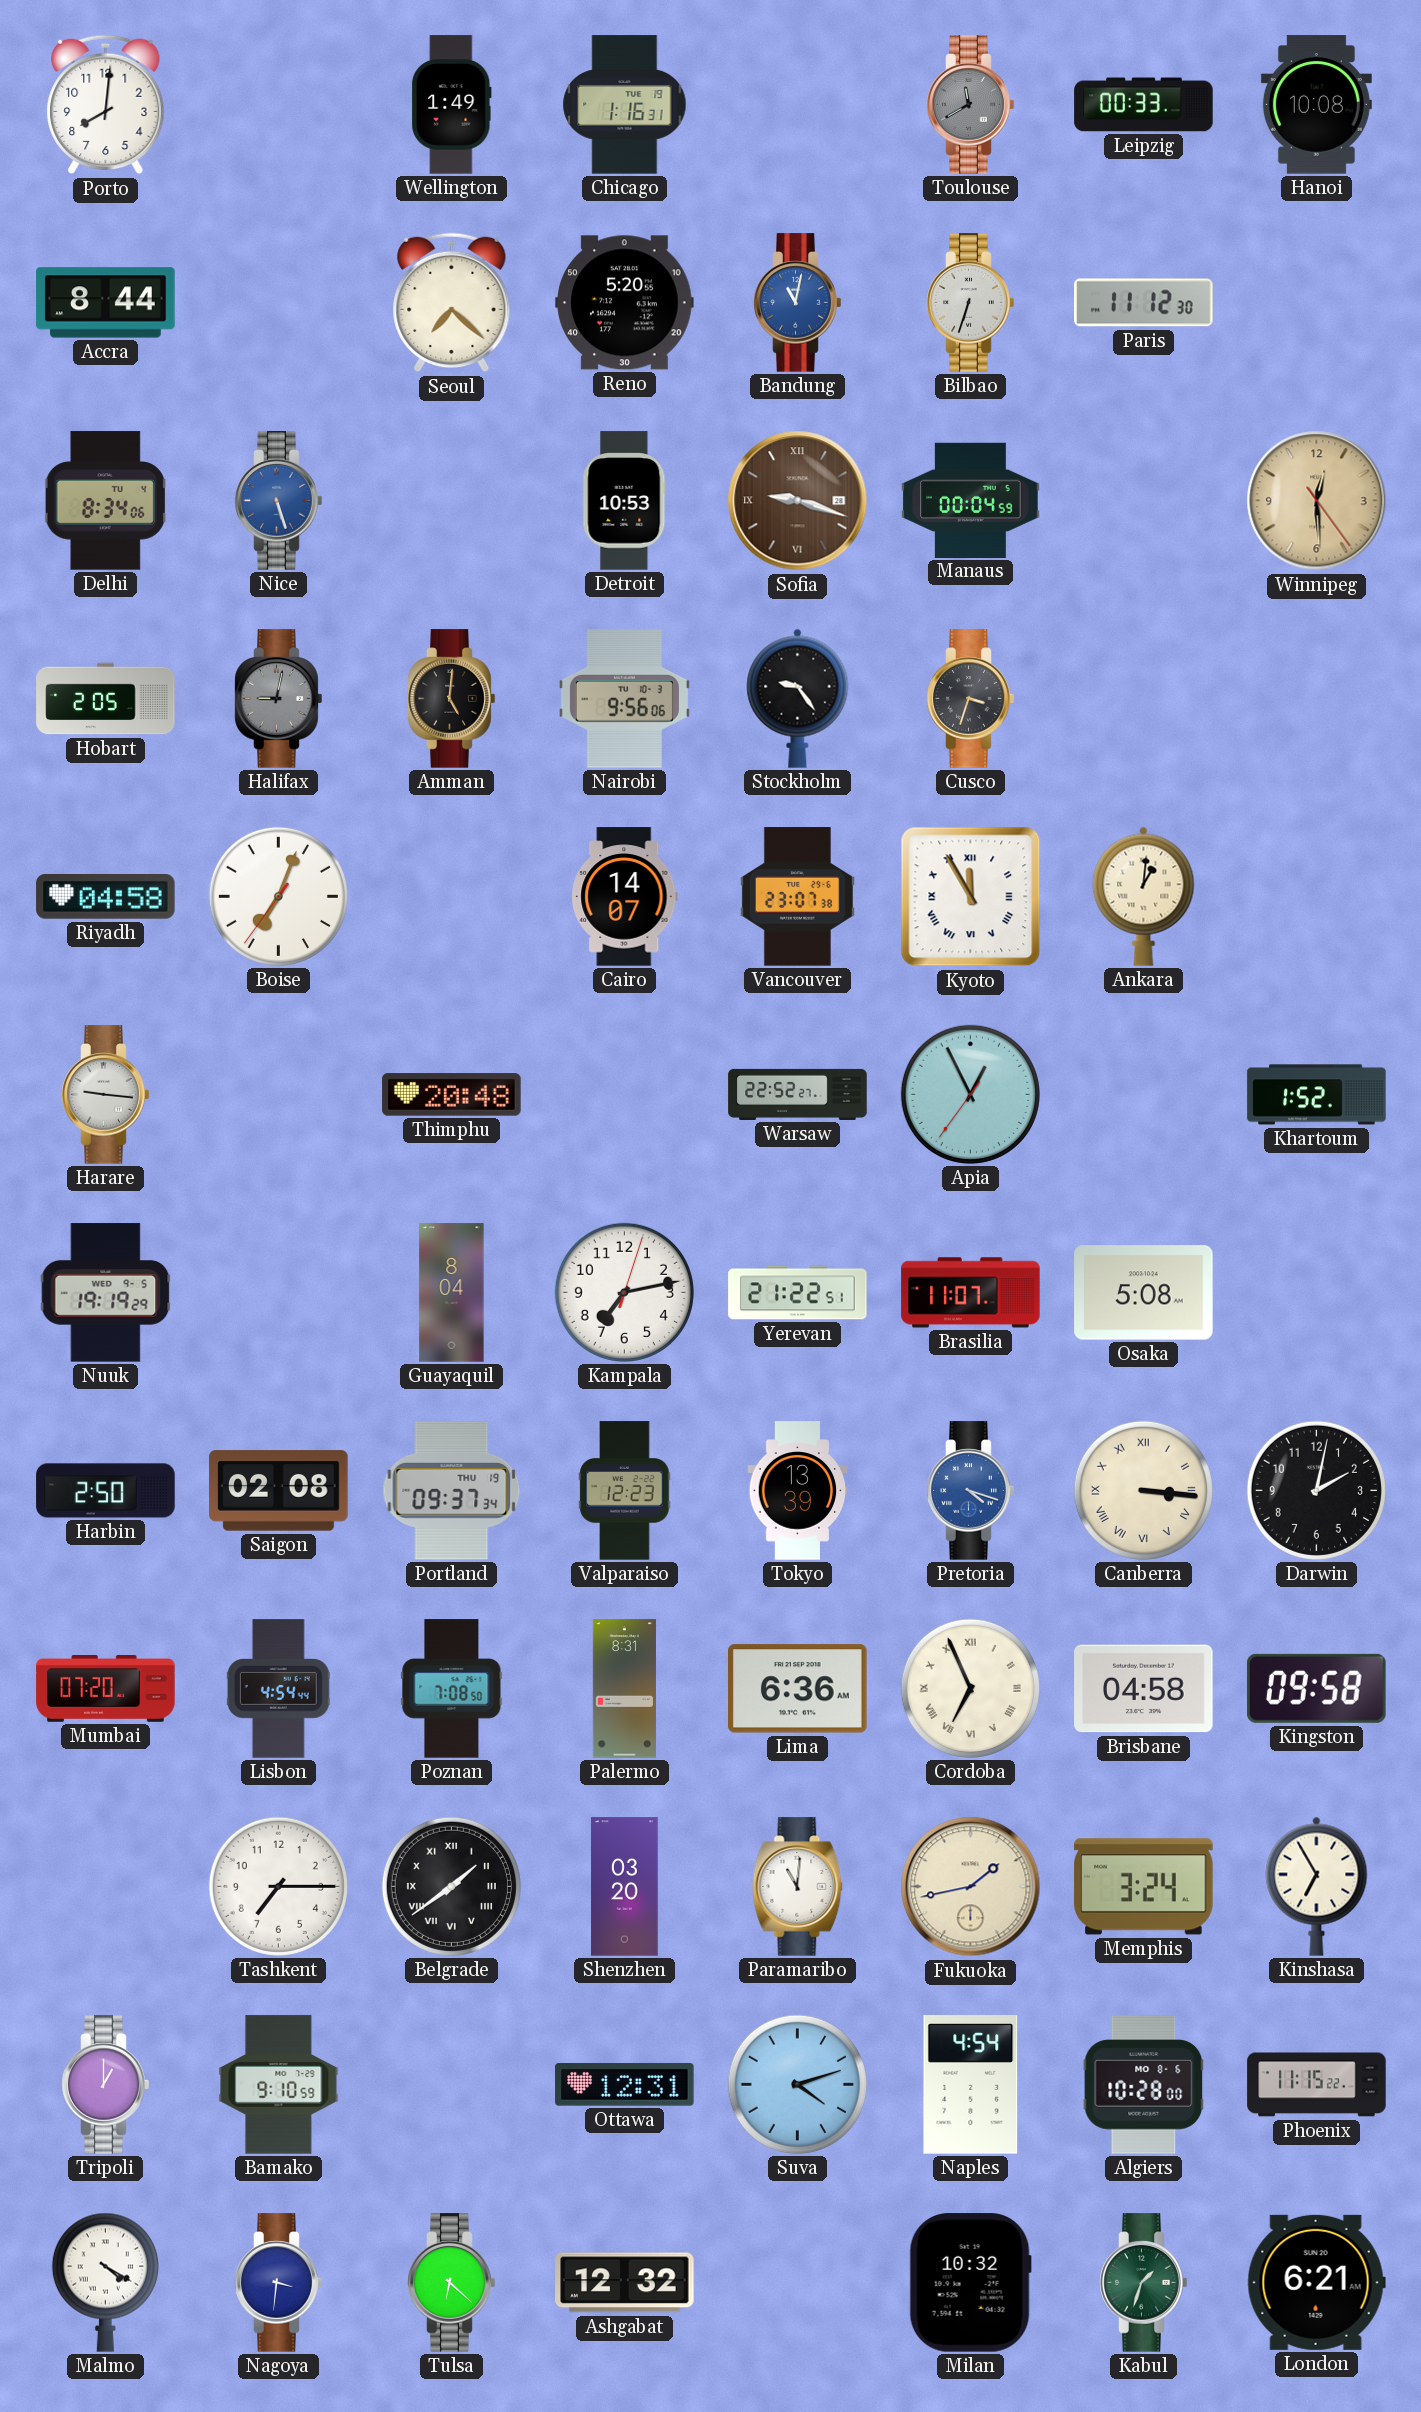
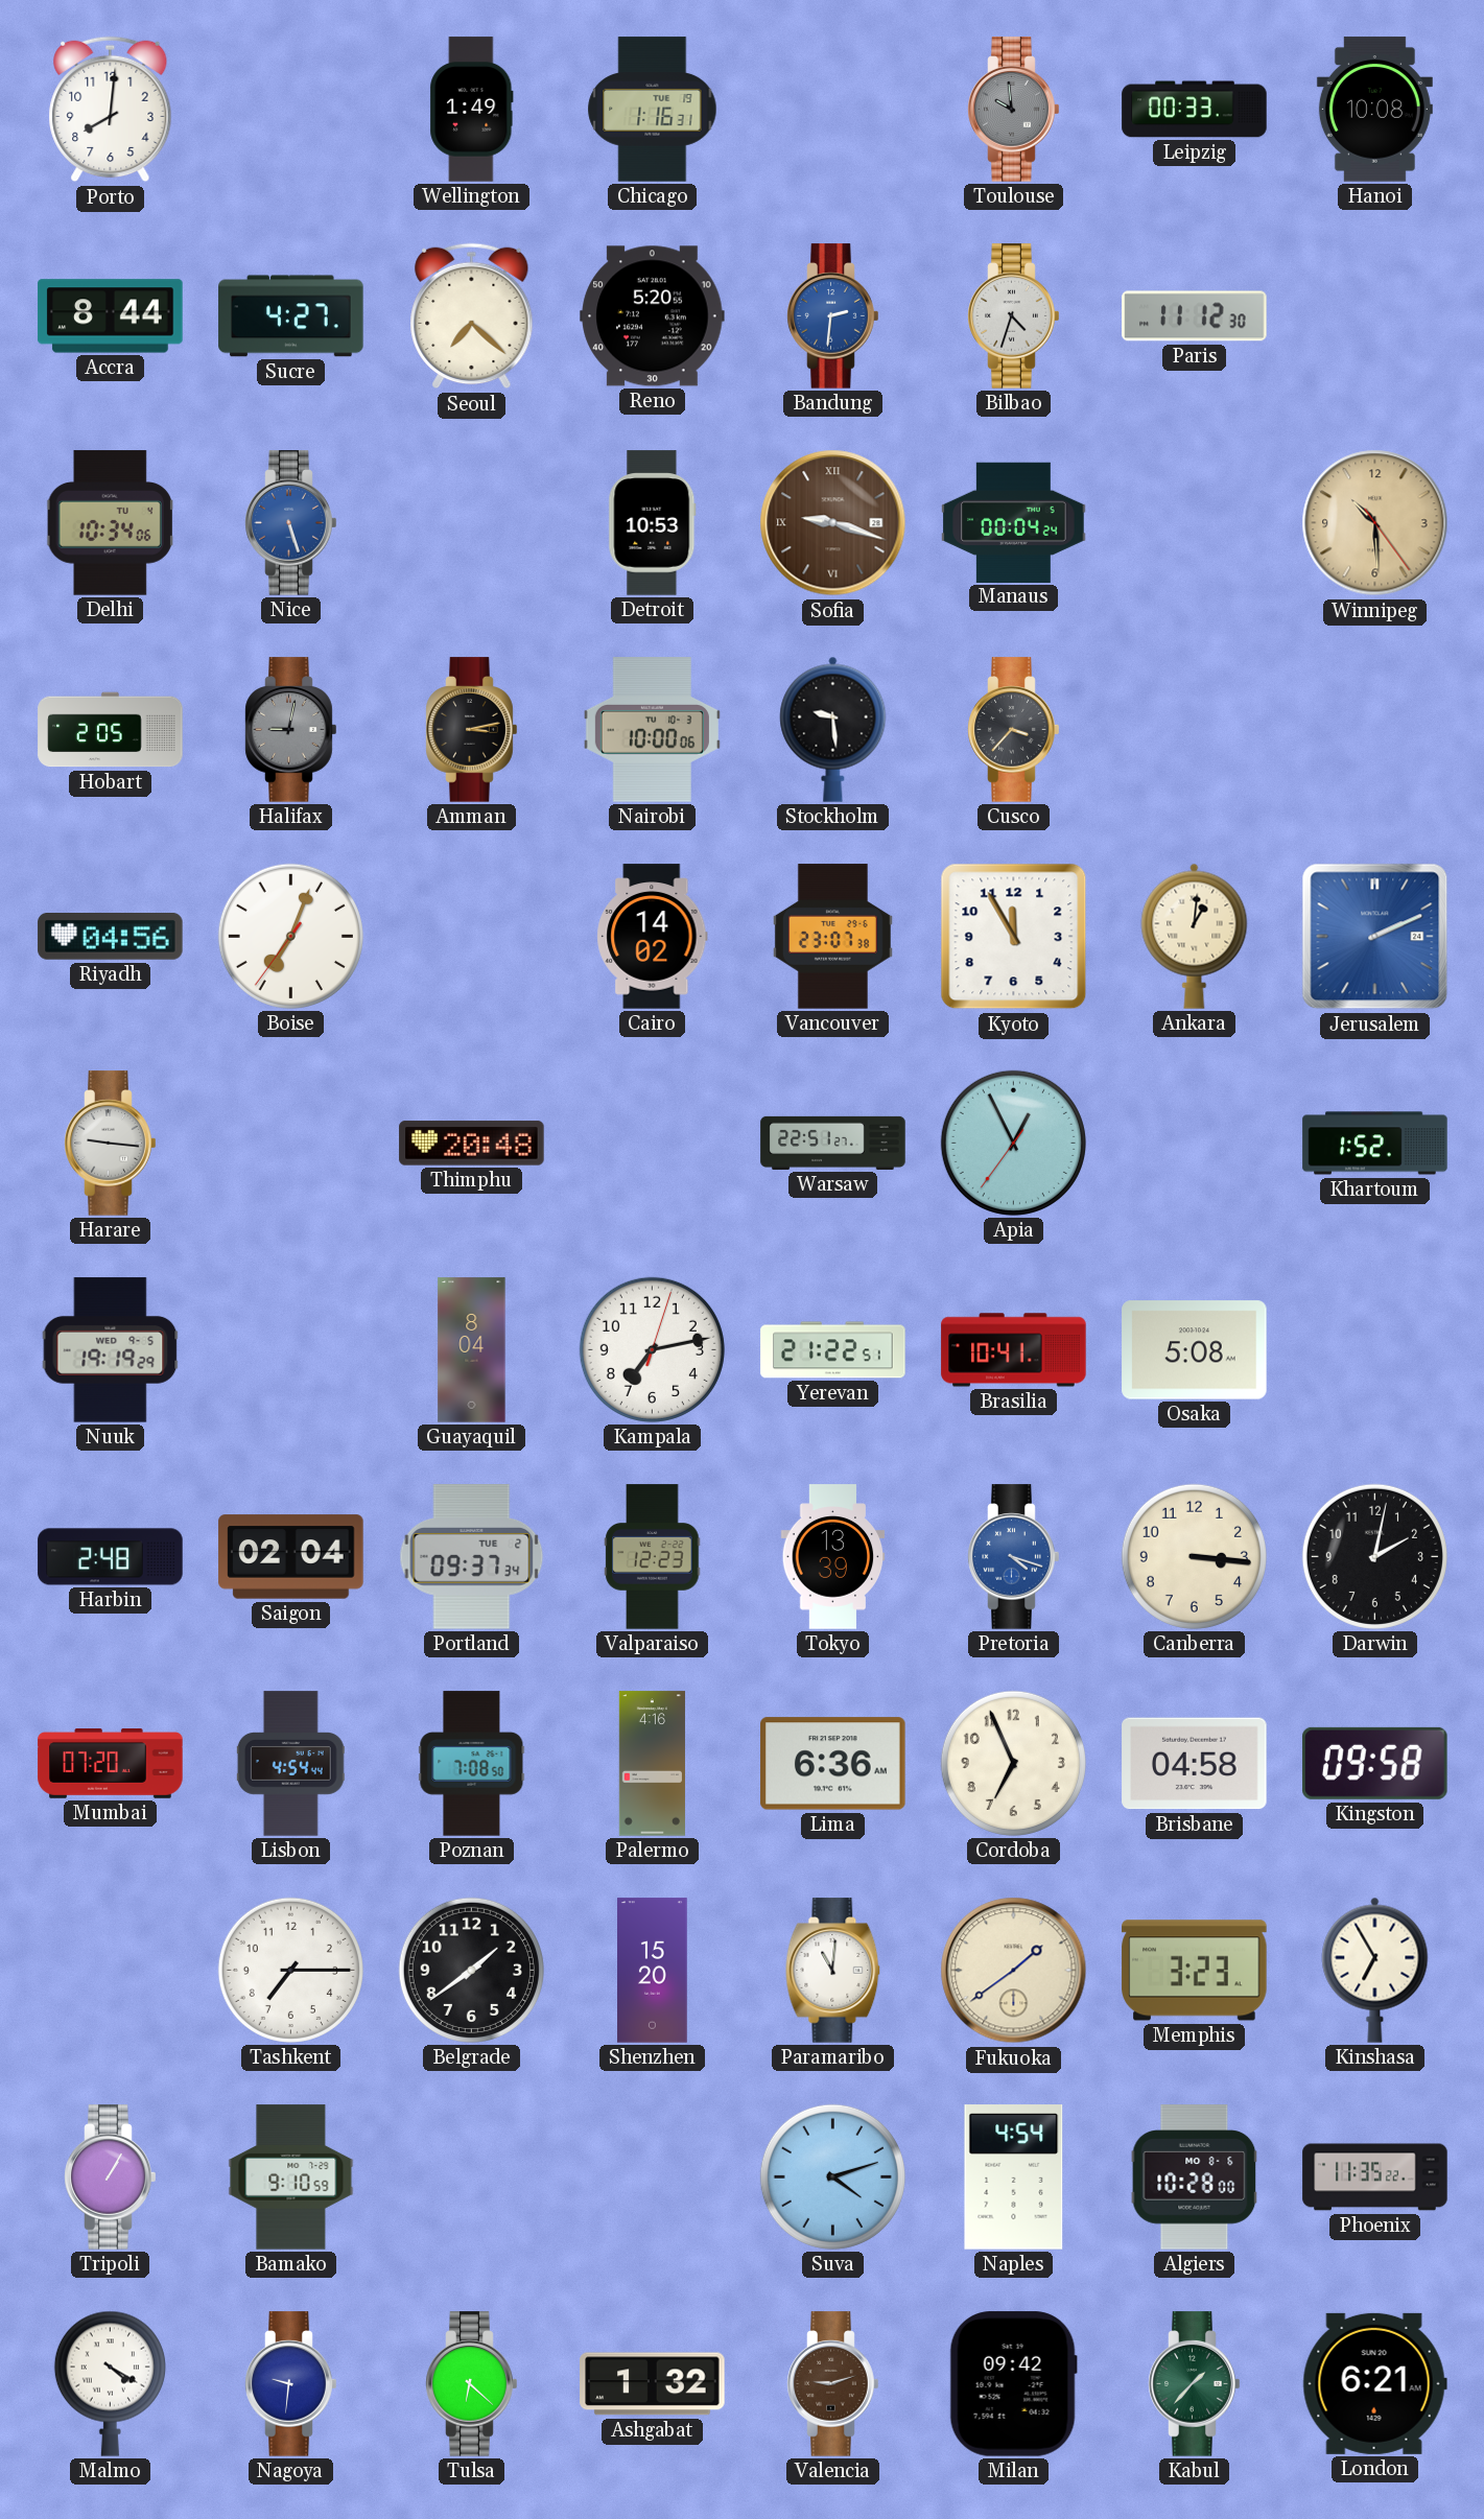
Toulouse: 11:40 -> 9:59 (1014, 110)
Sucre: none -> 4:27 (291, 316)
Bandung: 11:02 -> 2:31 (833, 316)
Bilbao: 6:33 -> 4:33 (1014, 316)
Delhi: 8:34 -> 10:34 (111, 523)
Manaus: 00:04:59 -> 00:04:24 (1014, 522)
Winnipeg: 12:29 -> 10:29 (1375, 523)
Amman: 5:01 -> 3:13 (472, 730)
Nairobi: 9:56 -> 10:00 (652, 730)
Stockholm: 9:24 -> 9:29 (833, 729)
Cusco: 3:33 -> 3:37 (1014, 730)
Riyadh: 04:58 -> 04:56 (111, 937)
Cairo: 14:07 -> 14:02 (653, 937)
Kyoto numerals: Roman -> Arabic (1014, 937)
Jerusalem: none -> 2:11 (1375, 937)
Warsaw: 22:52 -> 22:51 (833, 1143)
Brasilia: 11:07 -> 10:41 (1014, 1350)
Harbin: 2:50 -> 2:48 (111, 1557)
Saigon: 02:08 -> 02:04 (291, 1557)
Portland date: THU 19 -> TUE 2 (472, 1557)
Canberra numerals: Roman -> Arabic (1194, 1556)
Palermo: 8:31 -> 4:16 (652, 1764)
Cordoba numerals: Roman -> Arabic (1013, 1763)
Belgrade numerals: Roman -> Arabic (471, 1970)
Shenzhen: 03:20 -> 15:20 (653, 1971)
Fukuoka: 1:43 -> 1:39 (1014, 1971)
Memphis: 3:24 -> 3:23 (1195, 1971)
Tripoli: 1:00 -> 1:05 (111, 2177)
Ottawa: 12:31 -> none (625, 2085)
Phoenix: 11:15 -> 11:35 (1375, 2177)
Nagoya: 3:31 -> 9:31 (291, 2384)
Ashgabat: 12:32 -> 1:32 (653, 2384)
Valencia: none -> 9:12 (833, 2384)
Milan: 10:32 -> 09:42 (1013, 2384)
Kabul: 1:33 -> 1:37 (1195, 2384)
